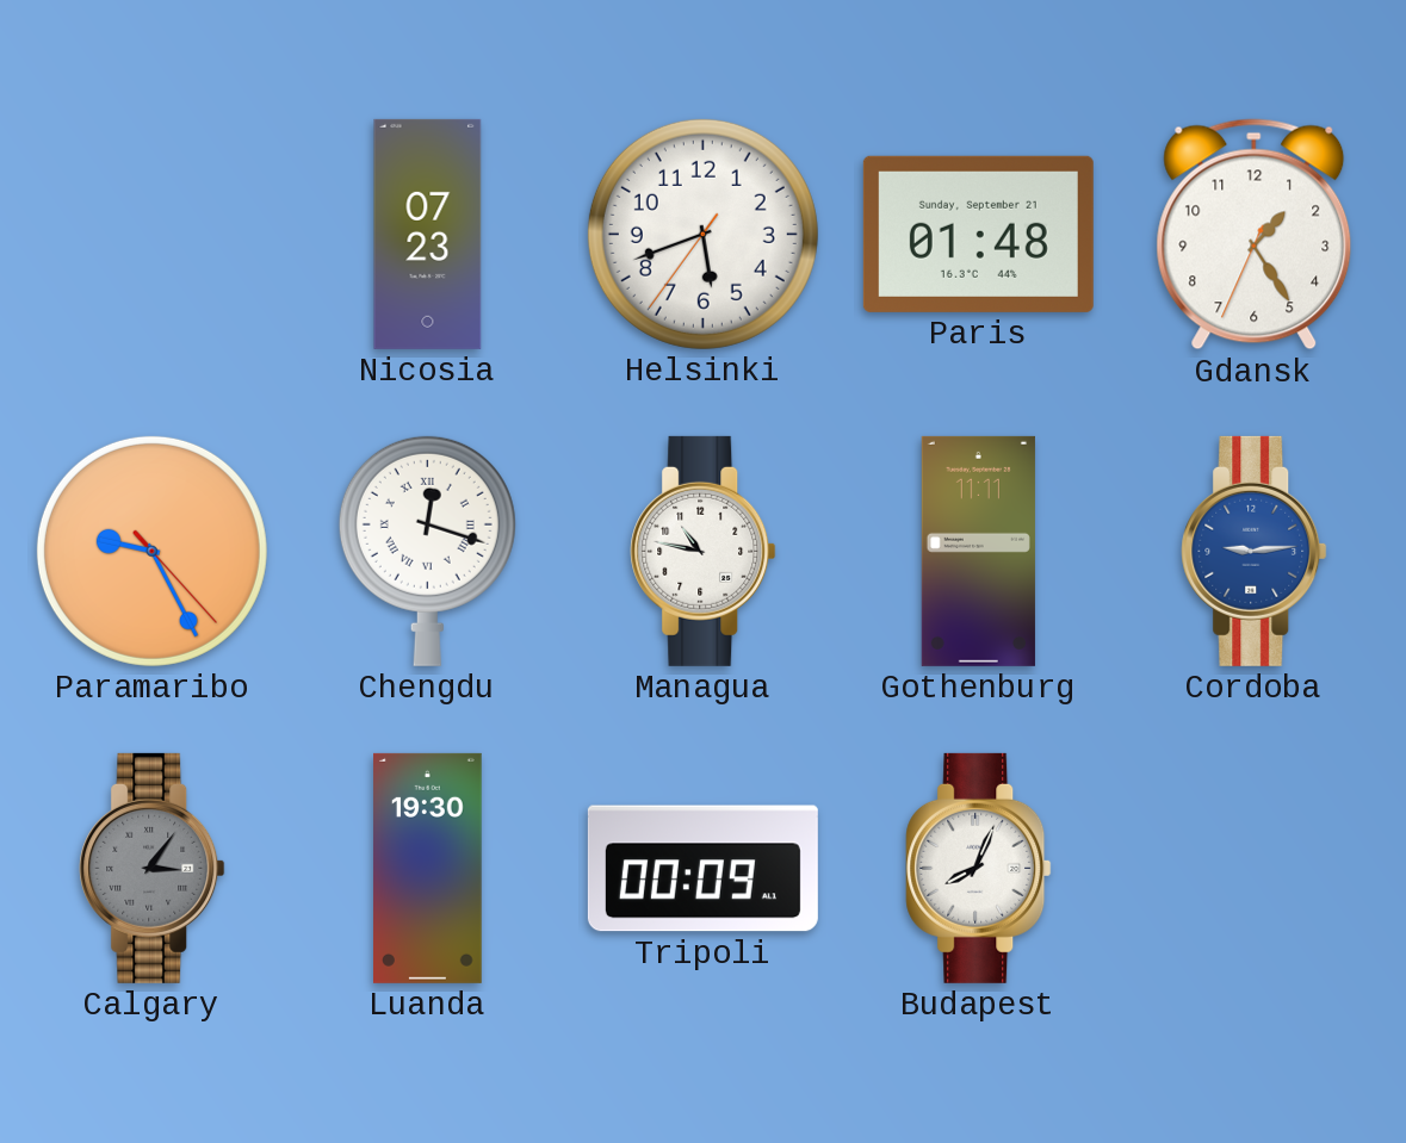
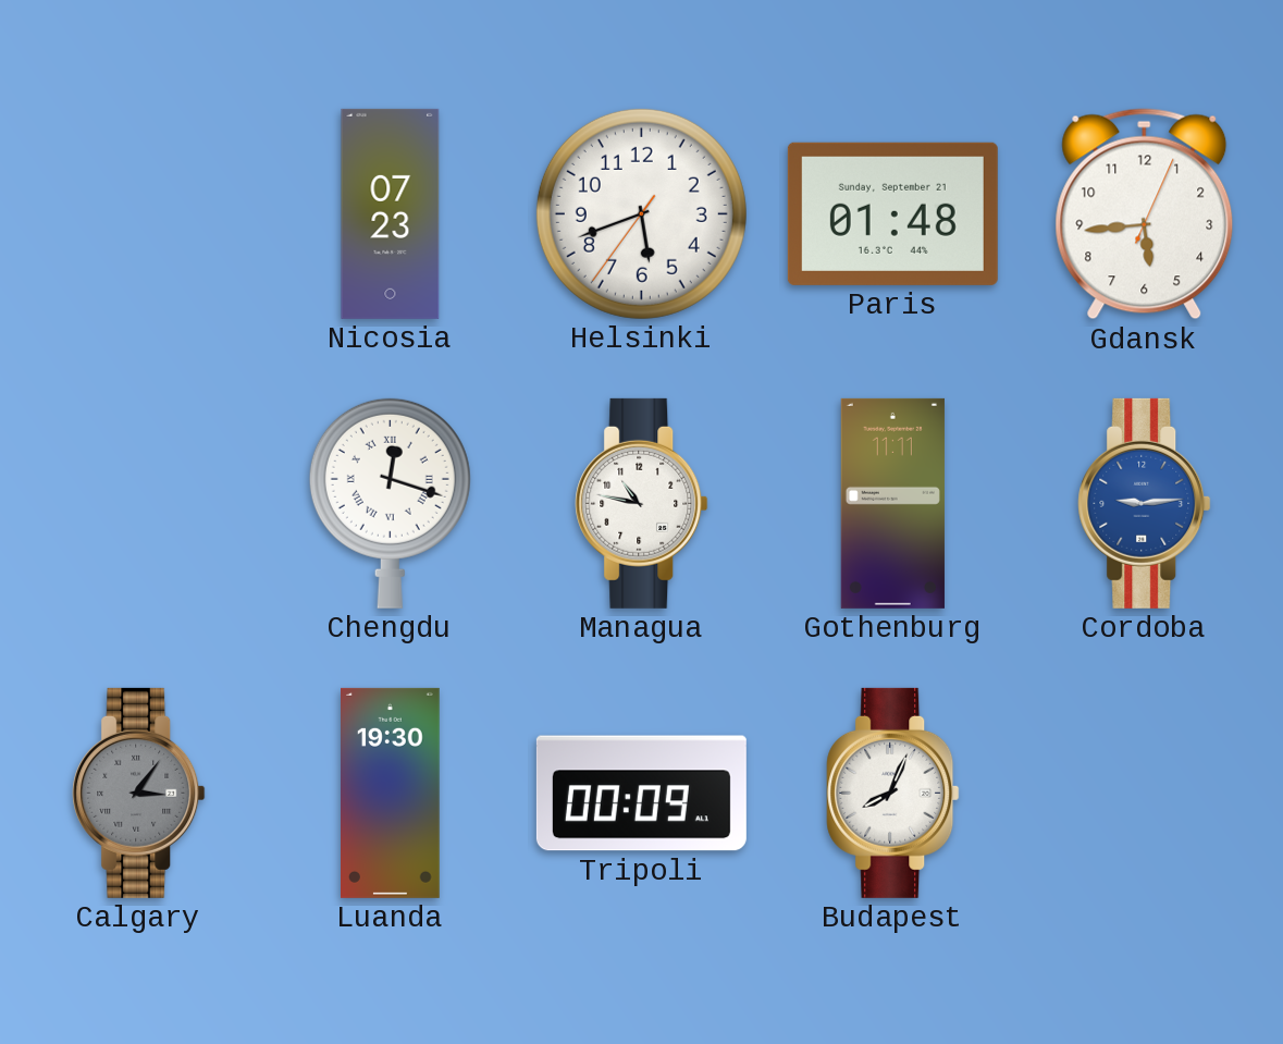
Gdansk: 1:24 -> 5:44 (1145, 214)
Paramaribo: 9:25 -> none (151, 551)
